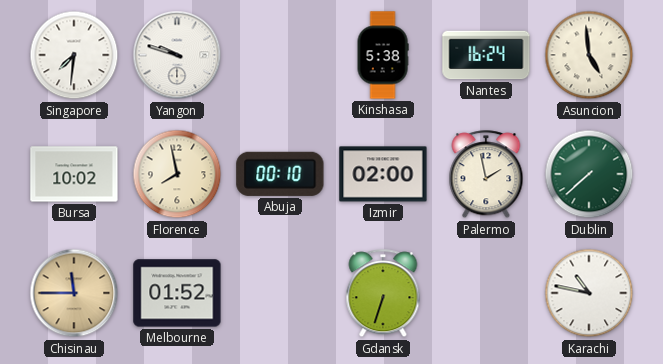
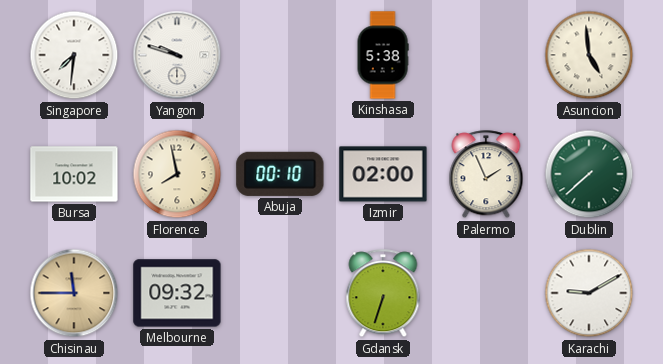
Nantes: 16:24 -> none (486, 55)
Palermo: 1:58 -> 1:56 (486, 175)
Melbourne: 01:52 -> 09:32 (177, 293)
Karachi: 10:47 -> 9:10 (589, 293)
